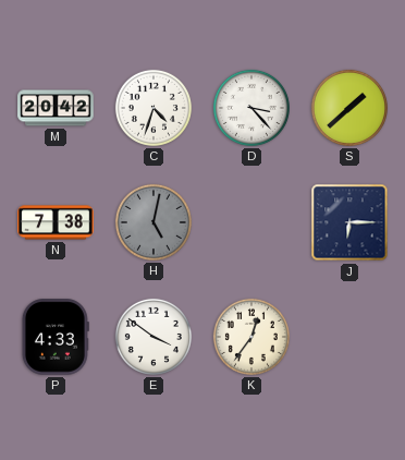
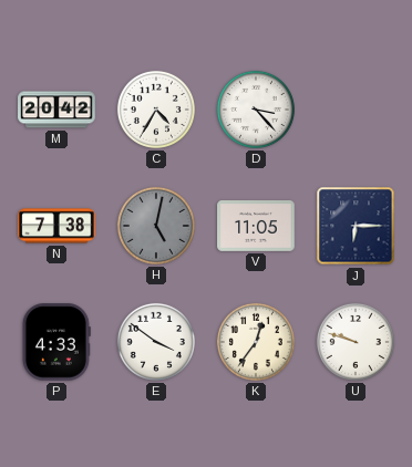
C: 4:33 -> 4:35 (156, 110)
S: 1:38 -> none (349, 108)
V: none -> 11:05 (256, 227)
U: none -> 9:48 (356, 342)
